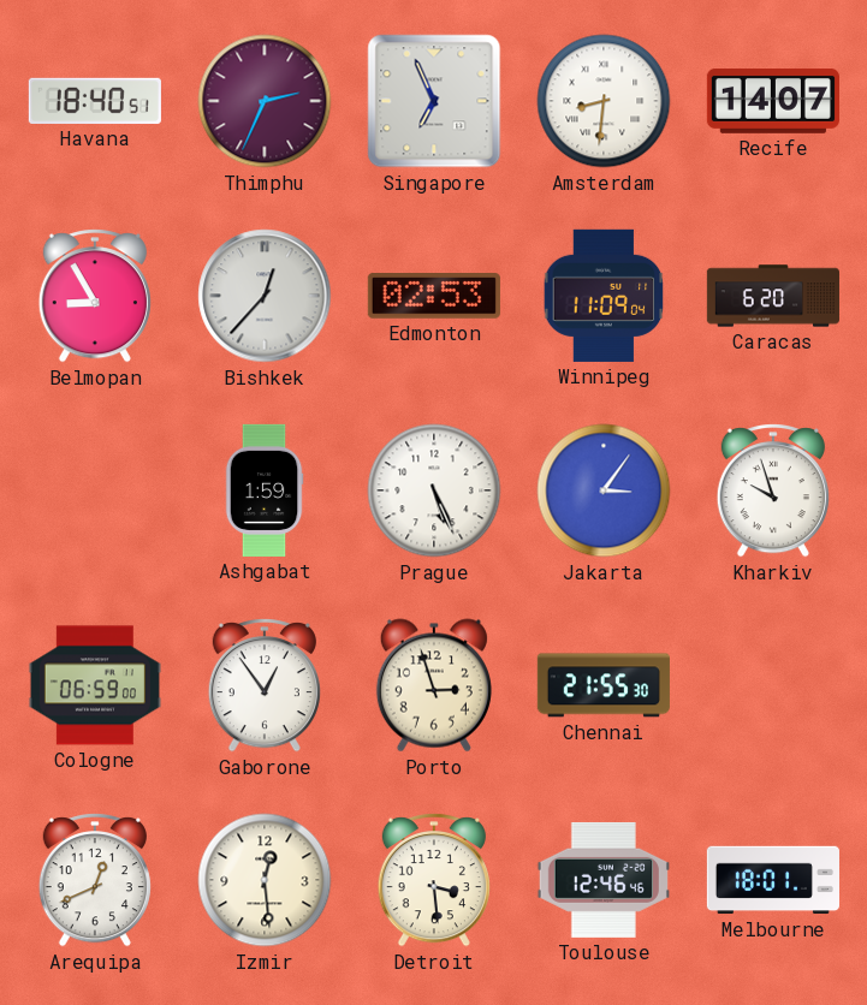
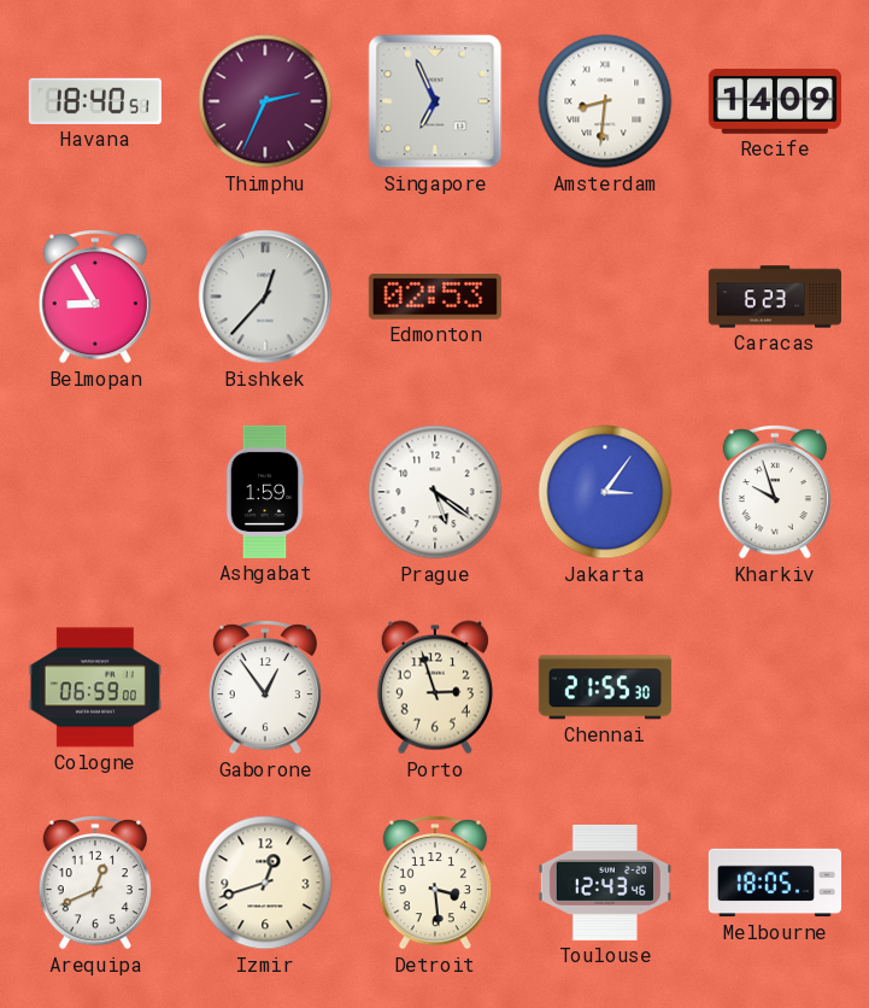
Recife: 14:07 -> 14:09 (775, 102)
Winnipeg: 11:09 -> none (604, 296)
Caracas: 6:20 -> 6:23 (775, 297)
Prague: 5:26 -> 5:21 (435, 492)
Izmir: 12:29 -> 12:42 (265, 883)
Toulouse: 12:46 -> 12:43 (605, 883)
Melbourne: 18:01 -> 18:05 (775, 883)
